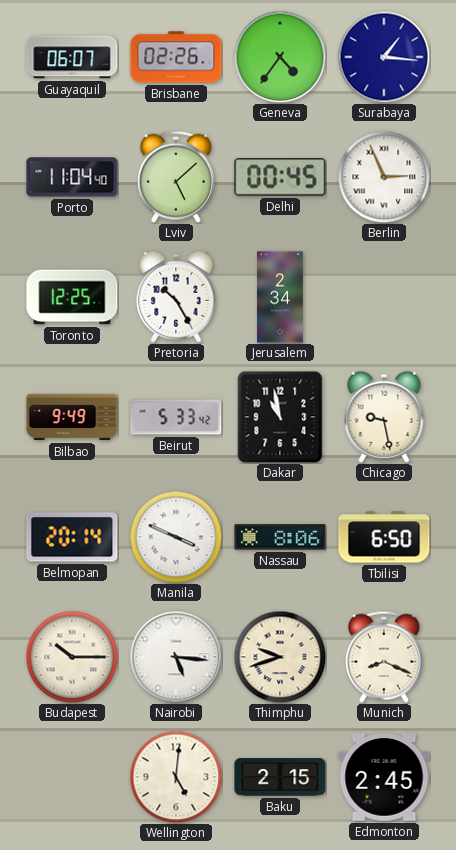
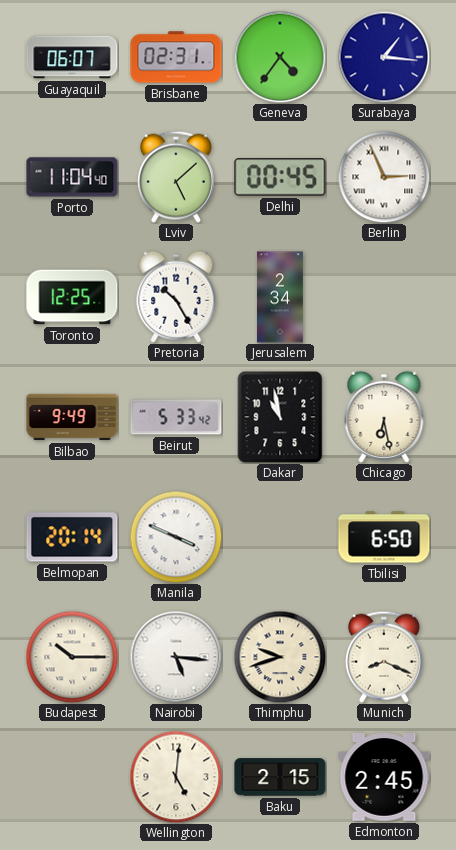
Brisbane: 02:26 -> 02:31 (176, 57)
Chicago: 9:28 -> 6:28 (384, 417)
Nassau: 8:06 -> none (280, 537)
